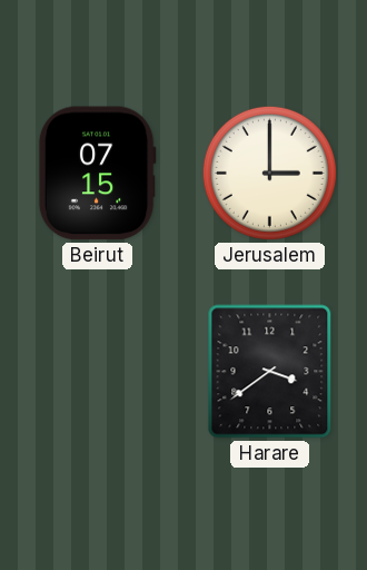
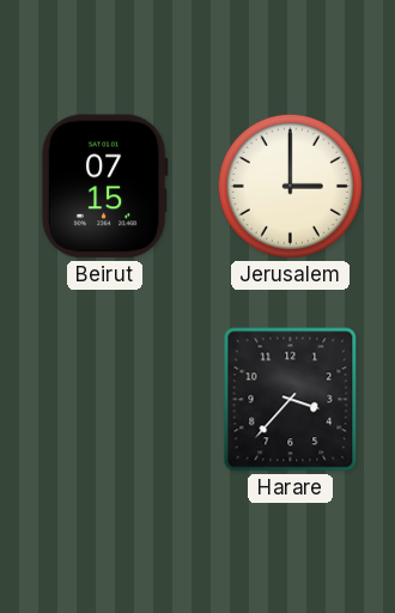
Harare: 3:39 -> 3:37 (291, 400)
